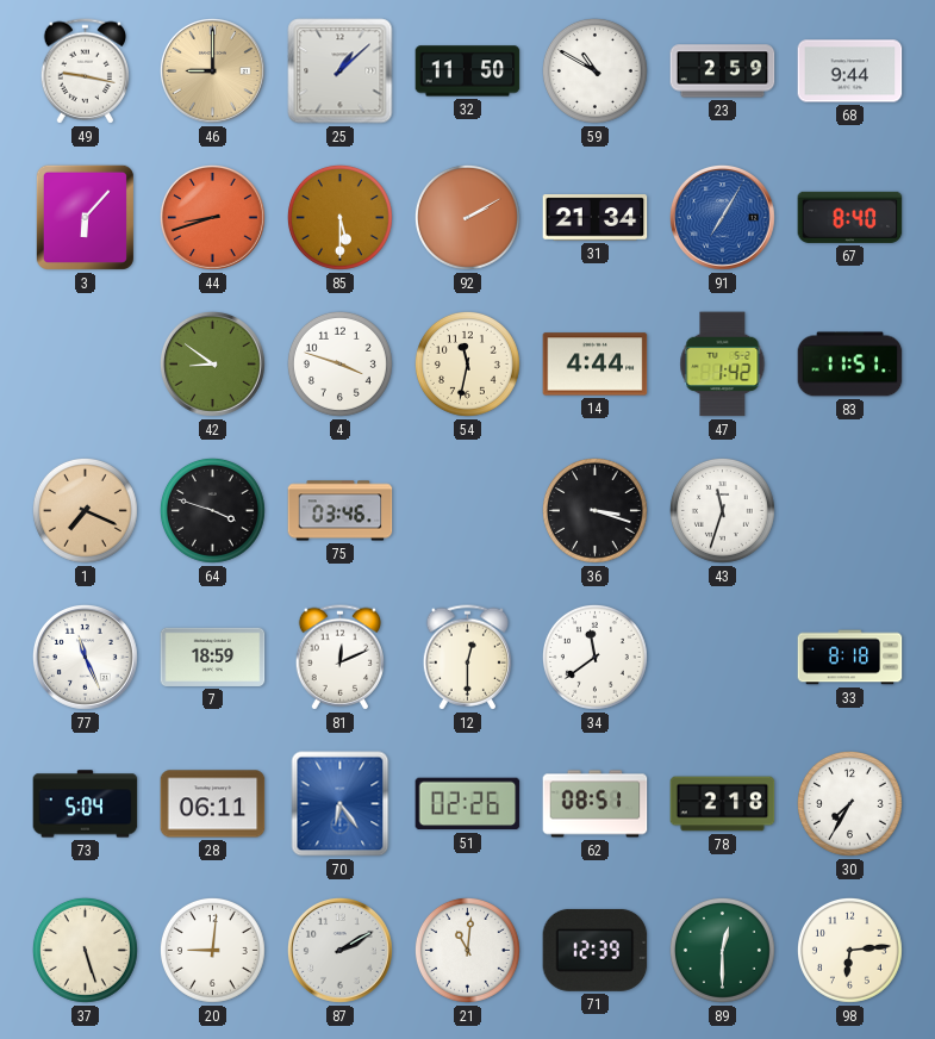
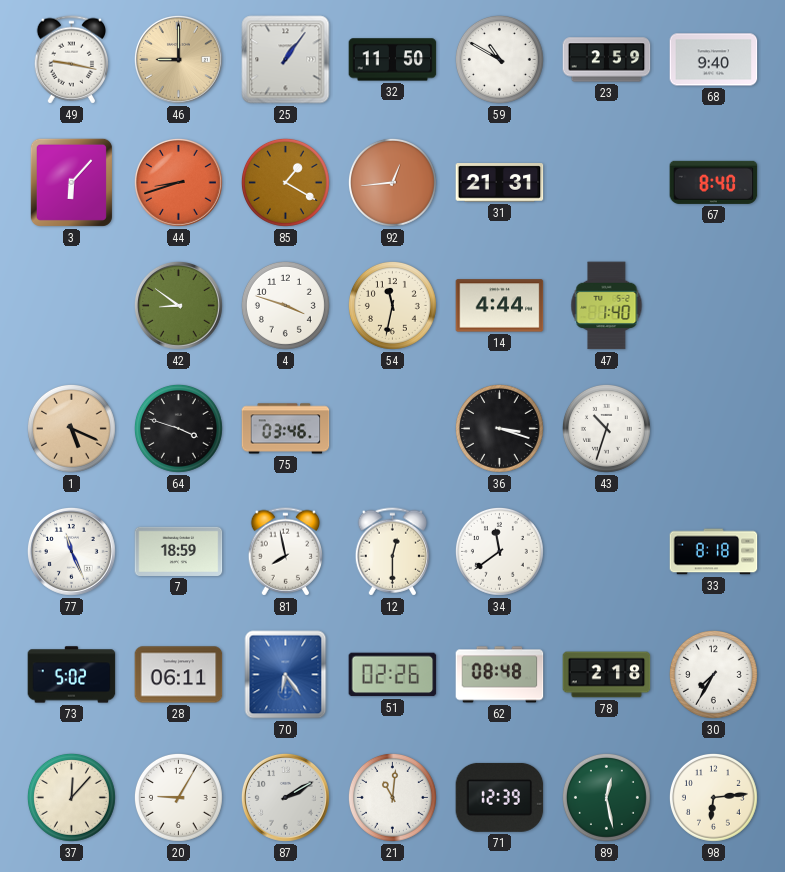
25: 1:08 -> 1:06 (286, 60)
68: 9:44 -> 9:40 (714, 60)
85: 5:30 -> 1:20 (285, 182)
92: 2:10 -> 12:44 (392, 182)
31: 21:34 -> 21:31 (500, 183)
91: 7:05 -> none (722, 217)
47: 1:42 -> 1:40 (607, 306)
83: 11:51 -> none (850, 365)
1: 7:19 -> 5:19 (71, 428)
43: 11:33 -> 10:33 (606, 428)
81: 12:11 -> 7:58 (286, 552)
73: 5:04 -> 5:02 (72, 675)
62: 08:51 -> 08:48 (500, 675)
37: 5:27 -> 12:07 (71, 797)
20: 9:01 -> 9:05 (178, 797)
89: 12:30 -> 12:28 (606, 797)
